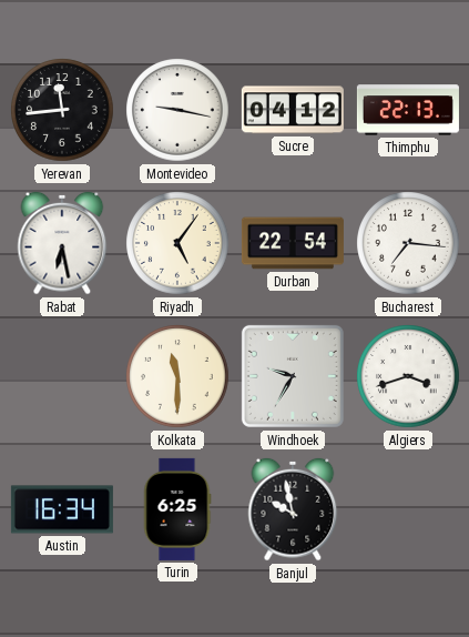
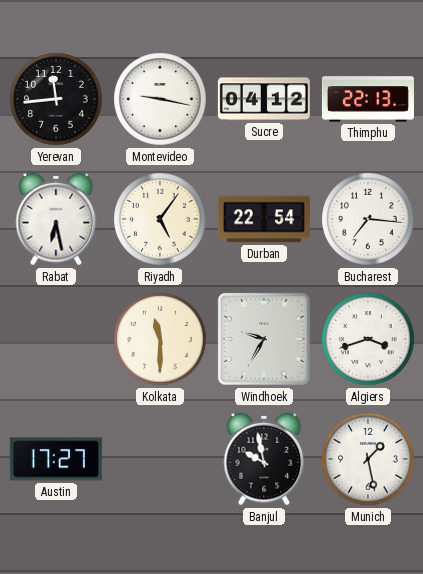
Austin: 16:34 -> 17:27 (56, 459)
Turin: 6:25 -> none (177, 509)
Munich: none -> 1:28 (368, 459)
